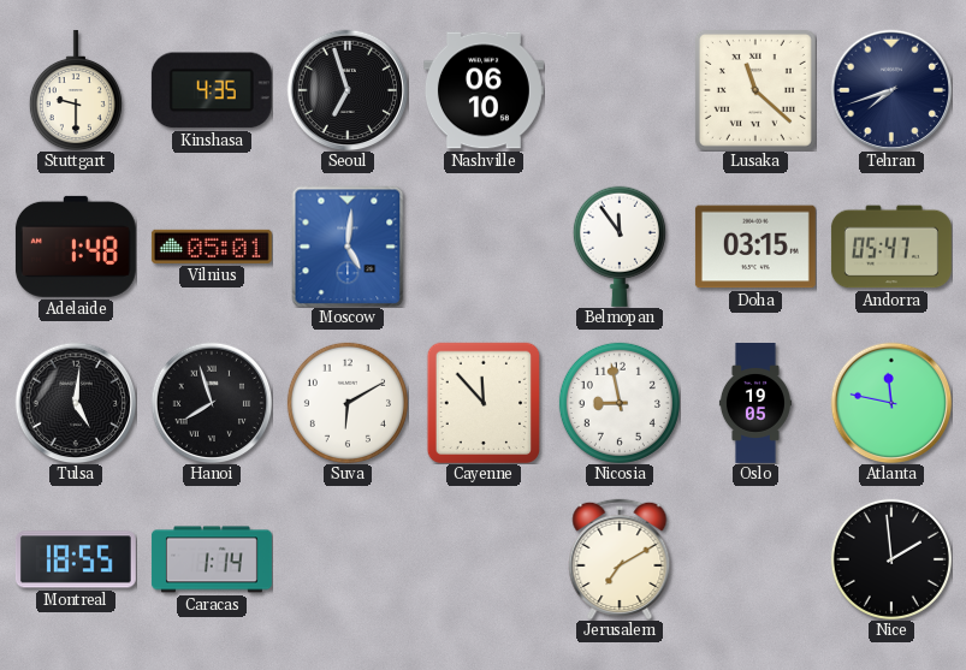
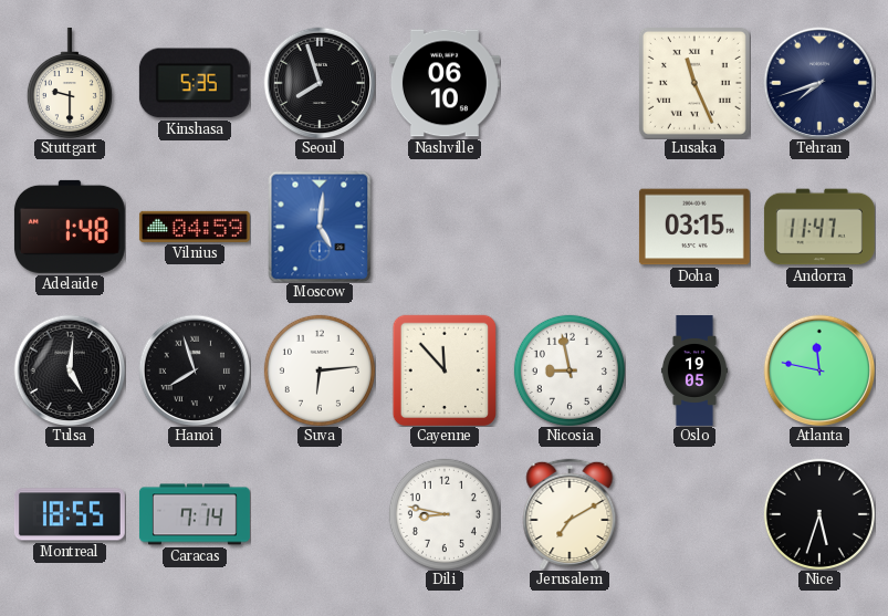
Kinshasa: 4:35 -> 5:35 (195, 83)
Seoul: 6:57 -> 7:57 (320, 83)
Lusaka: 11:22 -> 11:26 (694, 83)
Vilnius: 05:01 -> 04:59 (195, 227)
Belmopan: 11:54 -> none (620, 247)
Andorra: 05:47 -> 11:47 (819, 227)
Suva: 6:10 -> 6:14 (320, 370)
Caracas: 1:14 -> 7:14 (195, 514)
Dili: none -> 8:47 (445, 514)
Nice: 1:59 -> 5:33 (819, 514)
